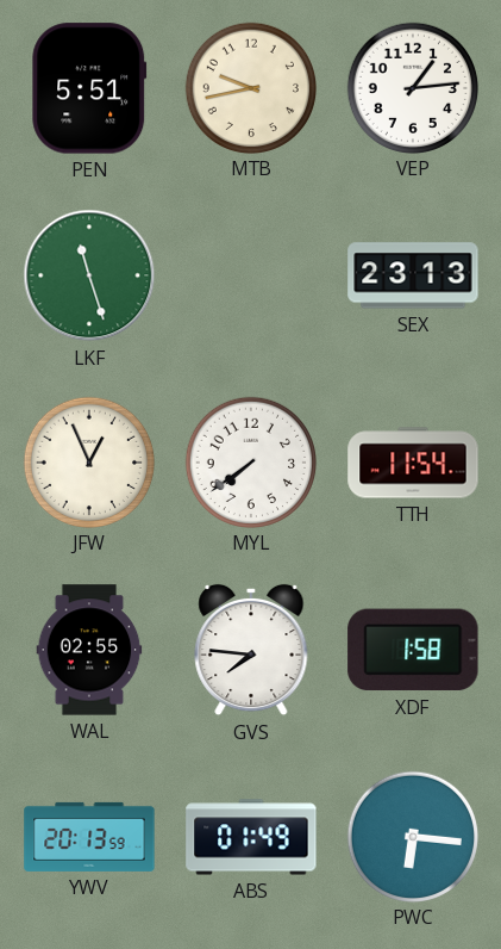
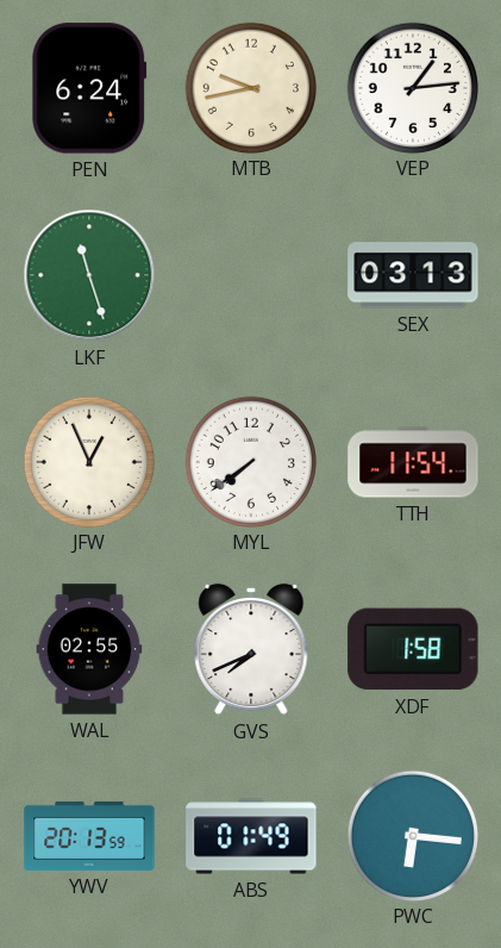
PEN: 5:51 -> 6:24 (89, 88)
SEX: 23:13 -> 03:13 (413, 275)
GVS: 7:46 -> 7:41 (251, 649)
